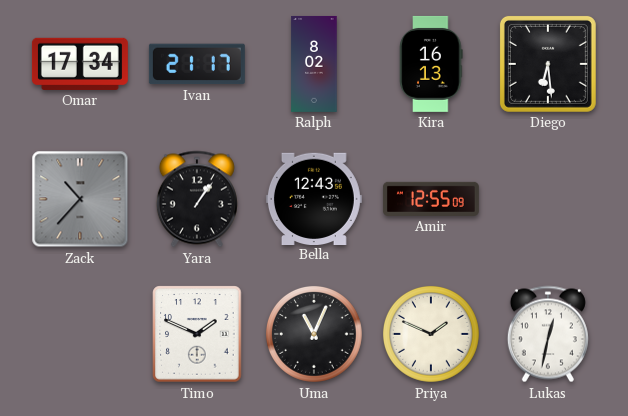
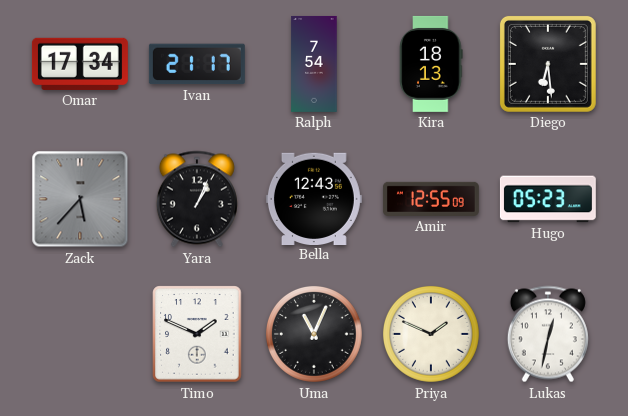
Ralph: 8:02 -> 7:54 (314, 64)
Kira: 16:13 -> 18:13 (431, 64)
Zack: 10:37 -> 5:37 (80, 199)
Yara: 1:06 -> 1:04 (197, 199)
Hugo: none -> 05:23 (548, 199)
